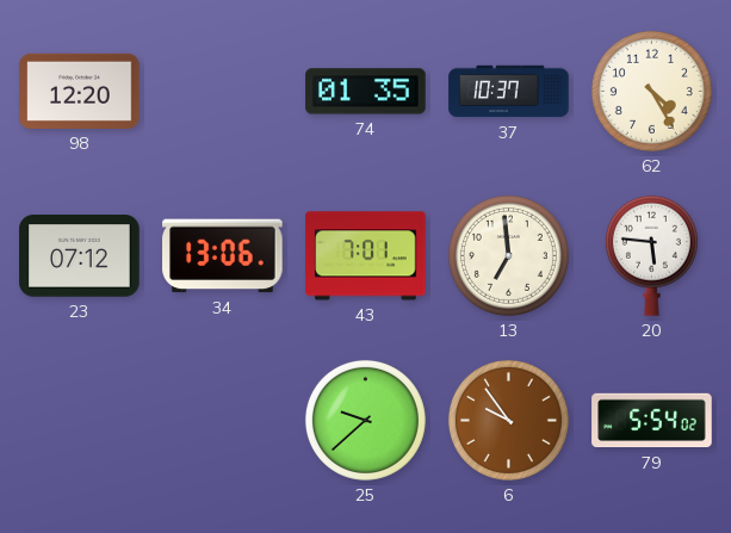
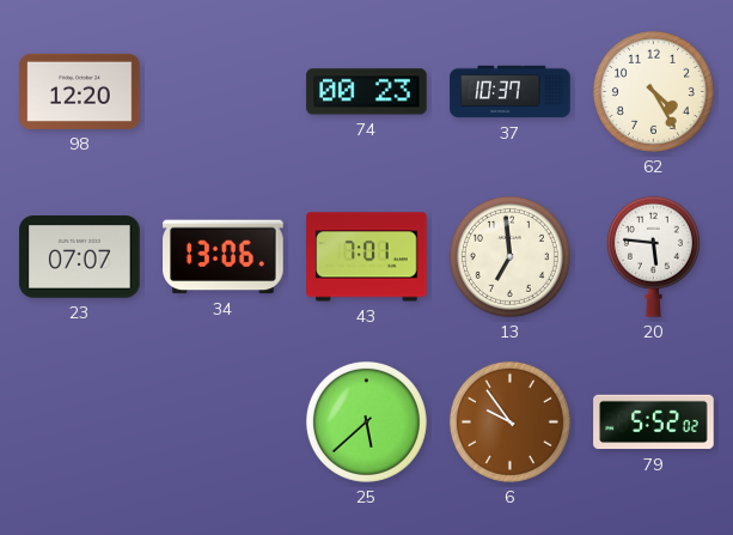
74: 01:35 -> 00:23 (367, 92)
23: 07:12 -> 07:07 (80, 257)
25: 9:38 -> 5:38 (366, 421)
79: 5:54 -> 5:52 (654, 422)
